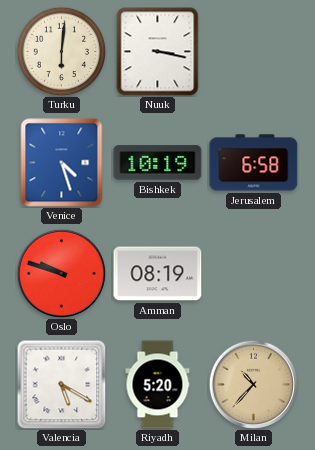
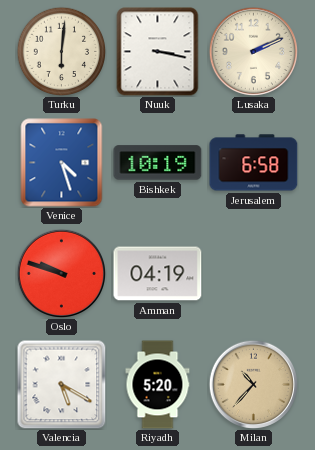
Lusaka: none -> 2:11 (253, 51)
Amman: 08:19 -> 04:19 (158, 274)
